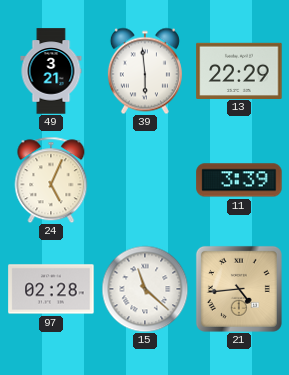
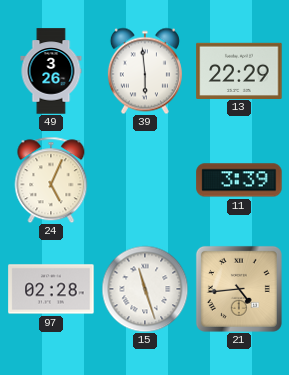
49: 3:21 -> 3:26 (51, 71)
15: 11:22 -> 11:27 (145, 289)
